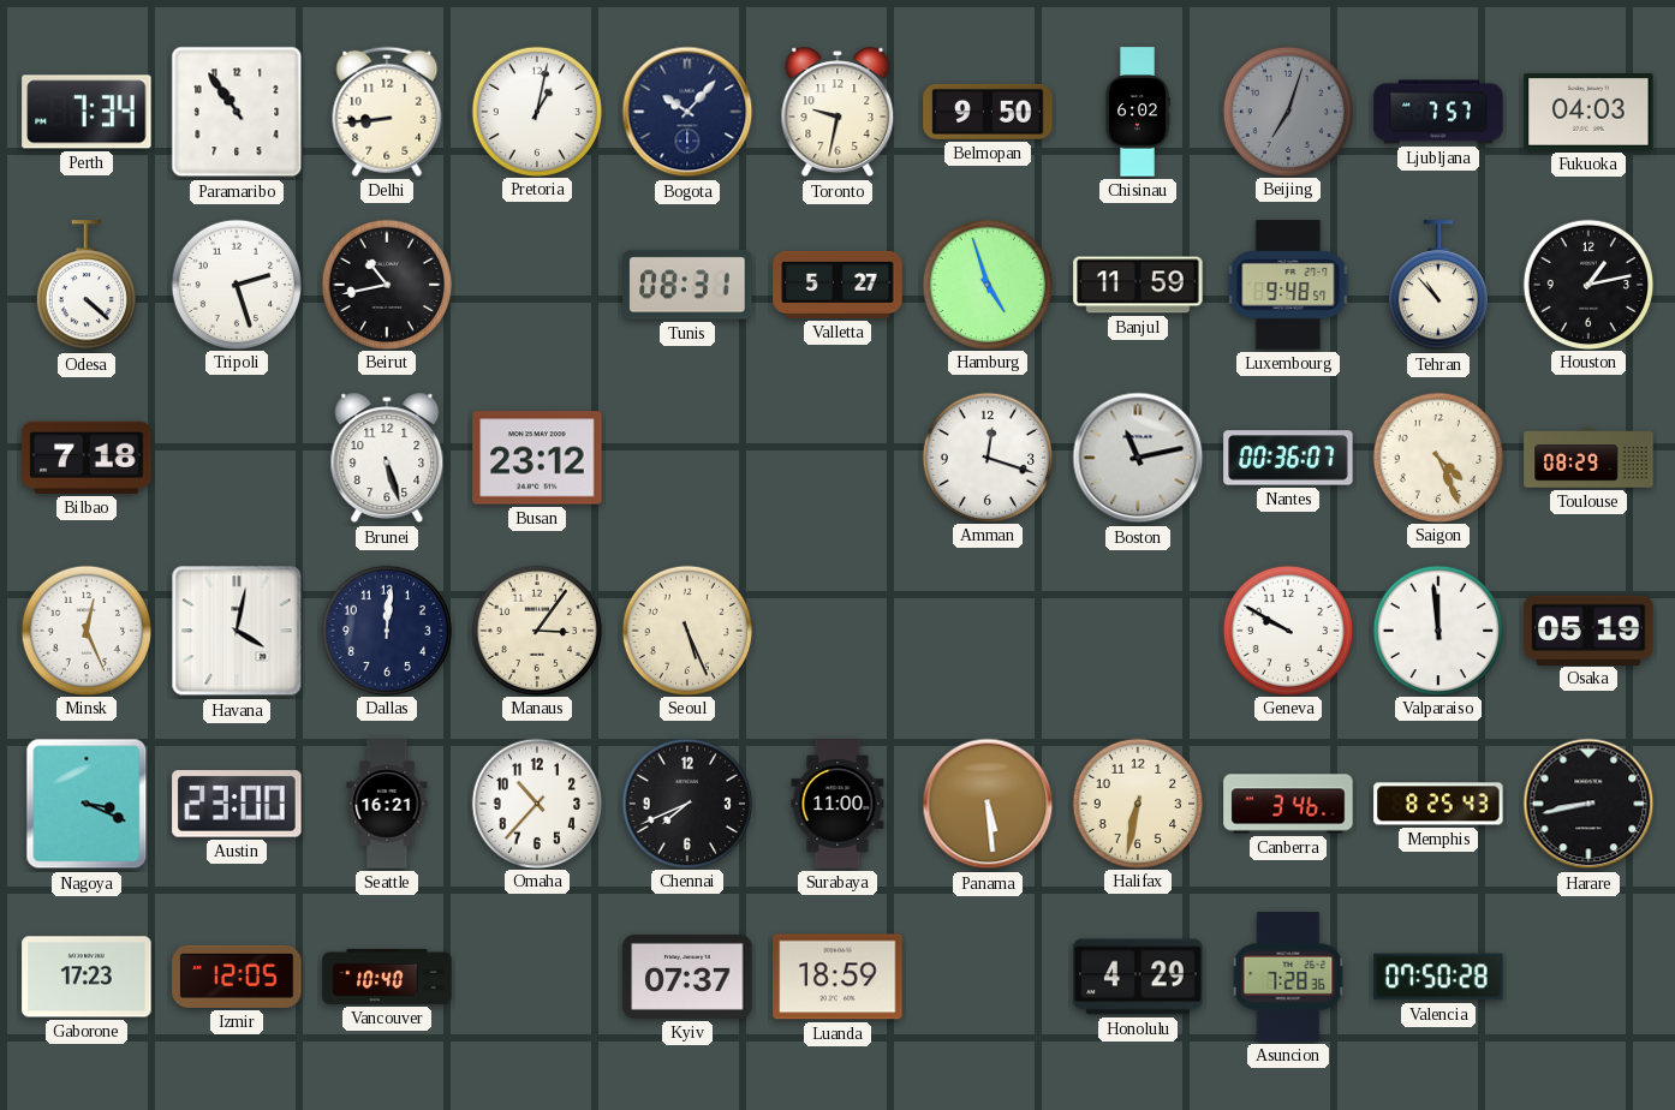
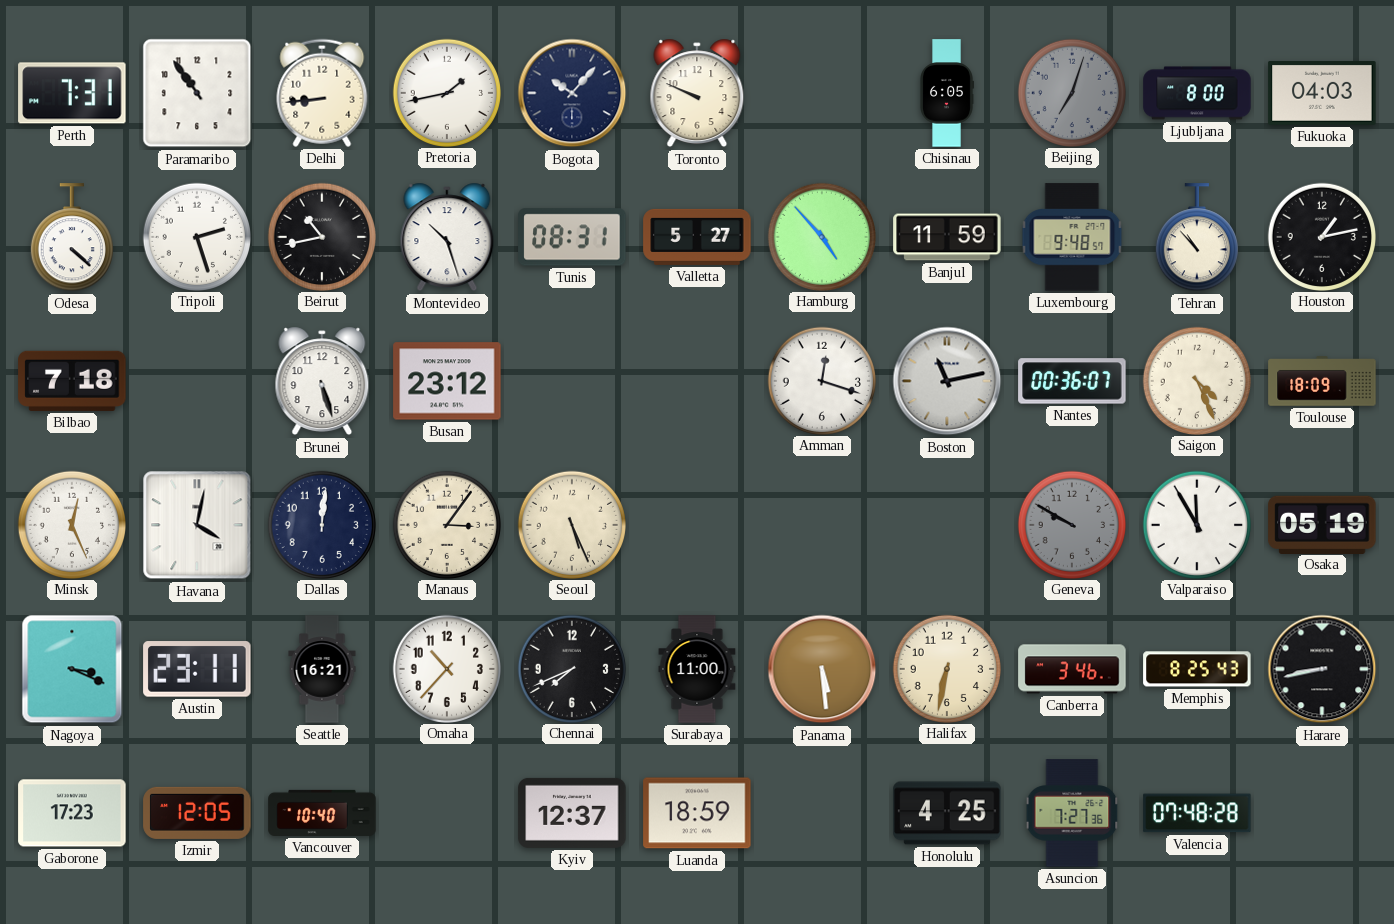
Perth: 7:34 -> 7:31 (72, 93)
Pretoria: 1:02 -> 1:43 (446, 92)
Toronto: 9:32 -> 9:49 (697, 93)
Belmopan: 9:50 -> none (988, 112)
Chisinau: 6:02 -> 6:05 (947, 93)
Ljubljana: 7:57 -> 8:00 (1197, 93)
Montevideo: none -> 10:27 (447, 237)
Hamburg: 4:57 -> 4:53 (821, 236)
Toulouse: 08:29 -> 18:09 (1322, 381)
Geneva dial: white -> grey (1071, 524)
Valparaiso: 11:59 -> 11:55 (1196, 524)
Austin: 23:00 -> 23:11 (197, 669)
Kyiv: 07:37 -> 12:37 (572, 813)
Honolulu: 4:29 -> 4:25 (947, 813)
Asuncion: 7:28 -> 7:27 (1072, 813)
Valencia: 07:50 -> 07:48 (1197, 813)
